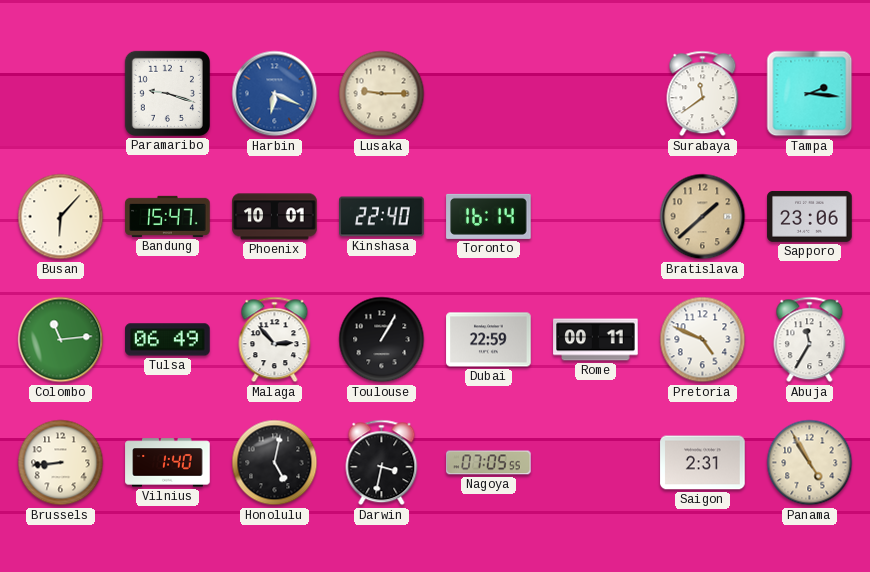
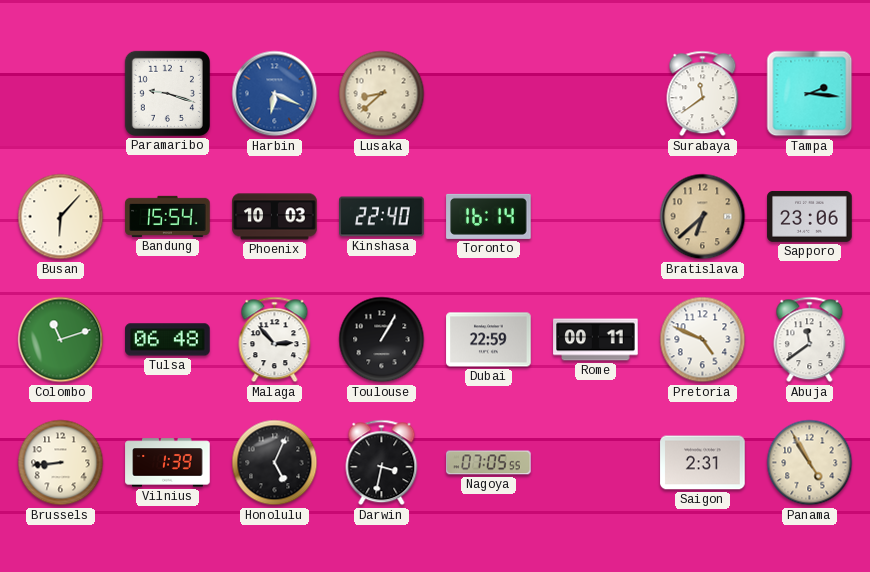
Lusaka: 9:15 -> 8:38 (382, 94)
Bandung: 15:47 -> 15:54 (168, 216)
Phoenix: 10:01 -> 10:03 (275, 217)
Bratislava: 1:38 -> 6:38 (703, 217)
Colombo: 11:14 -> 11:12 (61, 340)
Tulsa: 06:49 -> 06:48 (168, 340)
Abuja: 11:35 -> 11:39 (810, 340)
Vilnius: 1:40 -> 1:39 (168, 463)
Honolulu: 5:02 -> 5:04 (275, 463)
